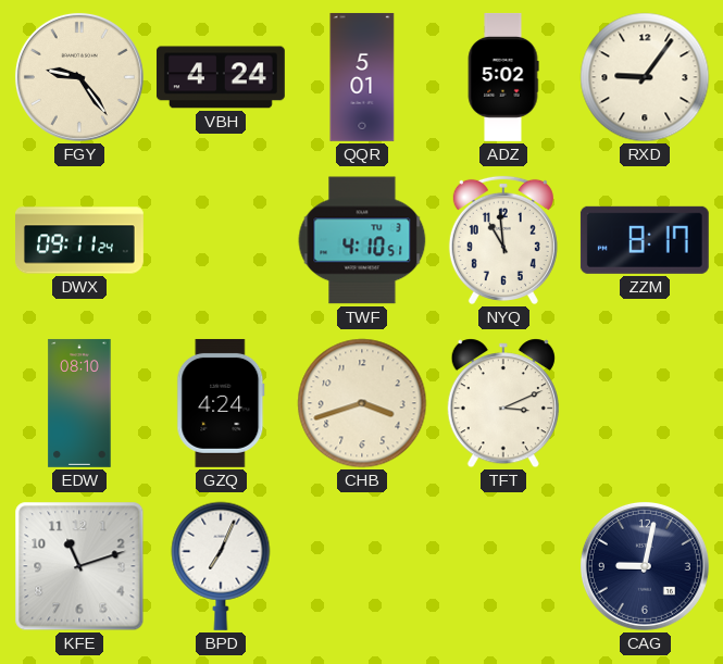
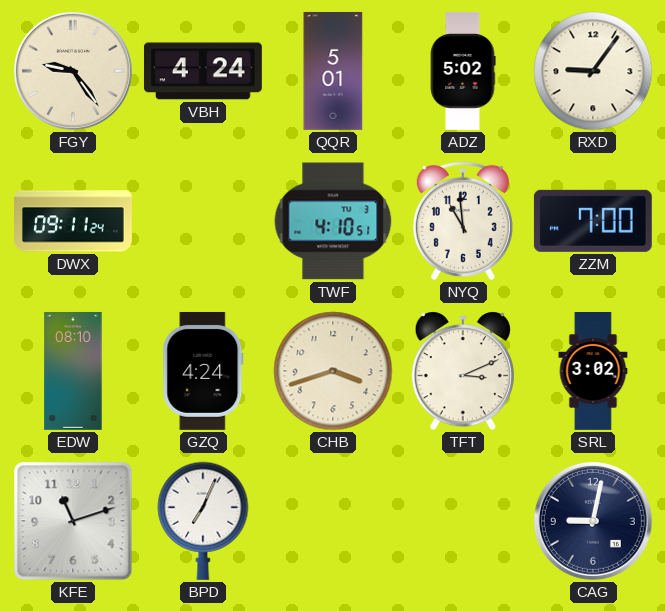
ZZM: 8:17 -> 7:00 (593, 221)
SRL: none -> 3:02 (593, 372)
